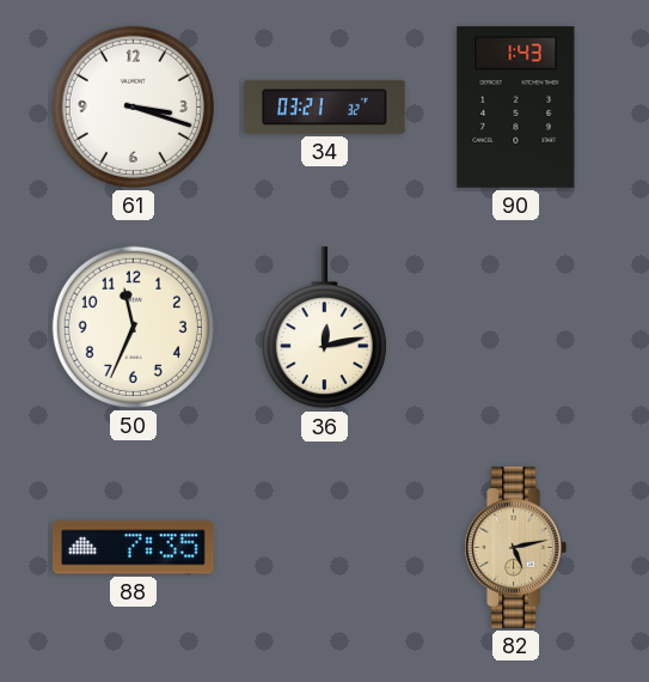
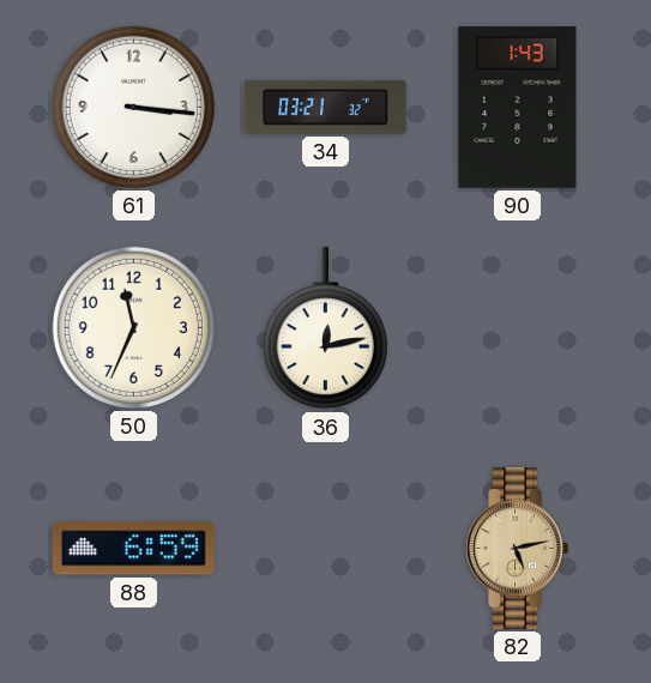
61: 3:18 -> 3:16 (133, 107)
88: 7:35 -> 6:59 (133, 549)
